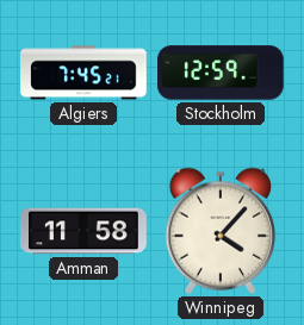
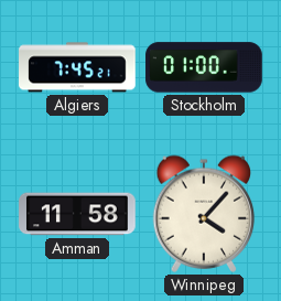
Stockholm: 12:59 -> 01:00 (204, 67)
